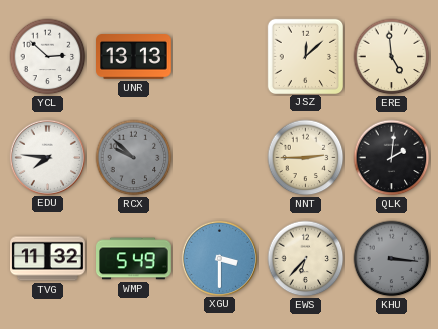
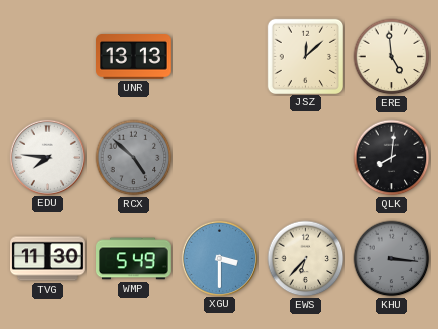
YCL: 2:52 -> none (48, 57)
RCX: 9:52 -> 4:52 (134, 158)
NNT: 2:45 -> none (306, 158)
QLK: 2:01 -> 8:01 (392, 158)
TVG: 11:32 -> 11:30 (48, 259)
